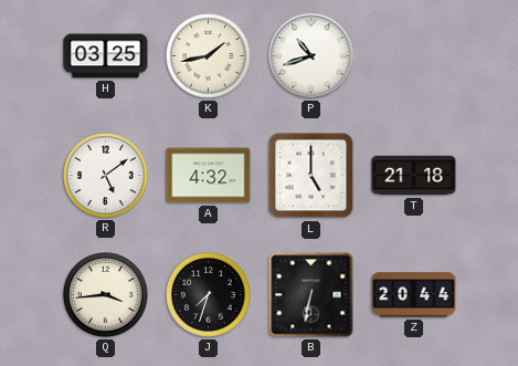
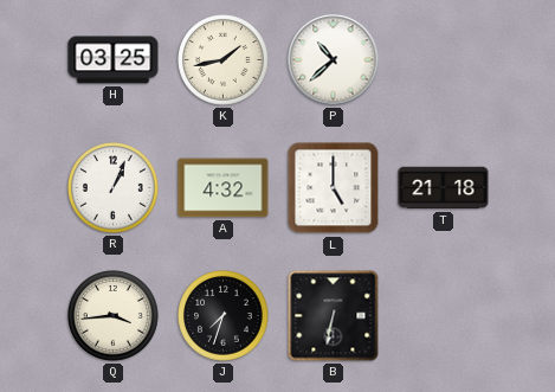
P: 10:42 -> 10:38 (334, 60)
R: 5:09 -> 1:04 (114, 188)
Z: 20:44 -> none (414, 295)
